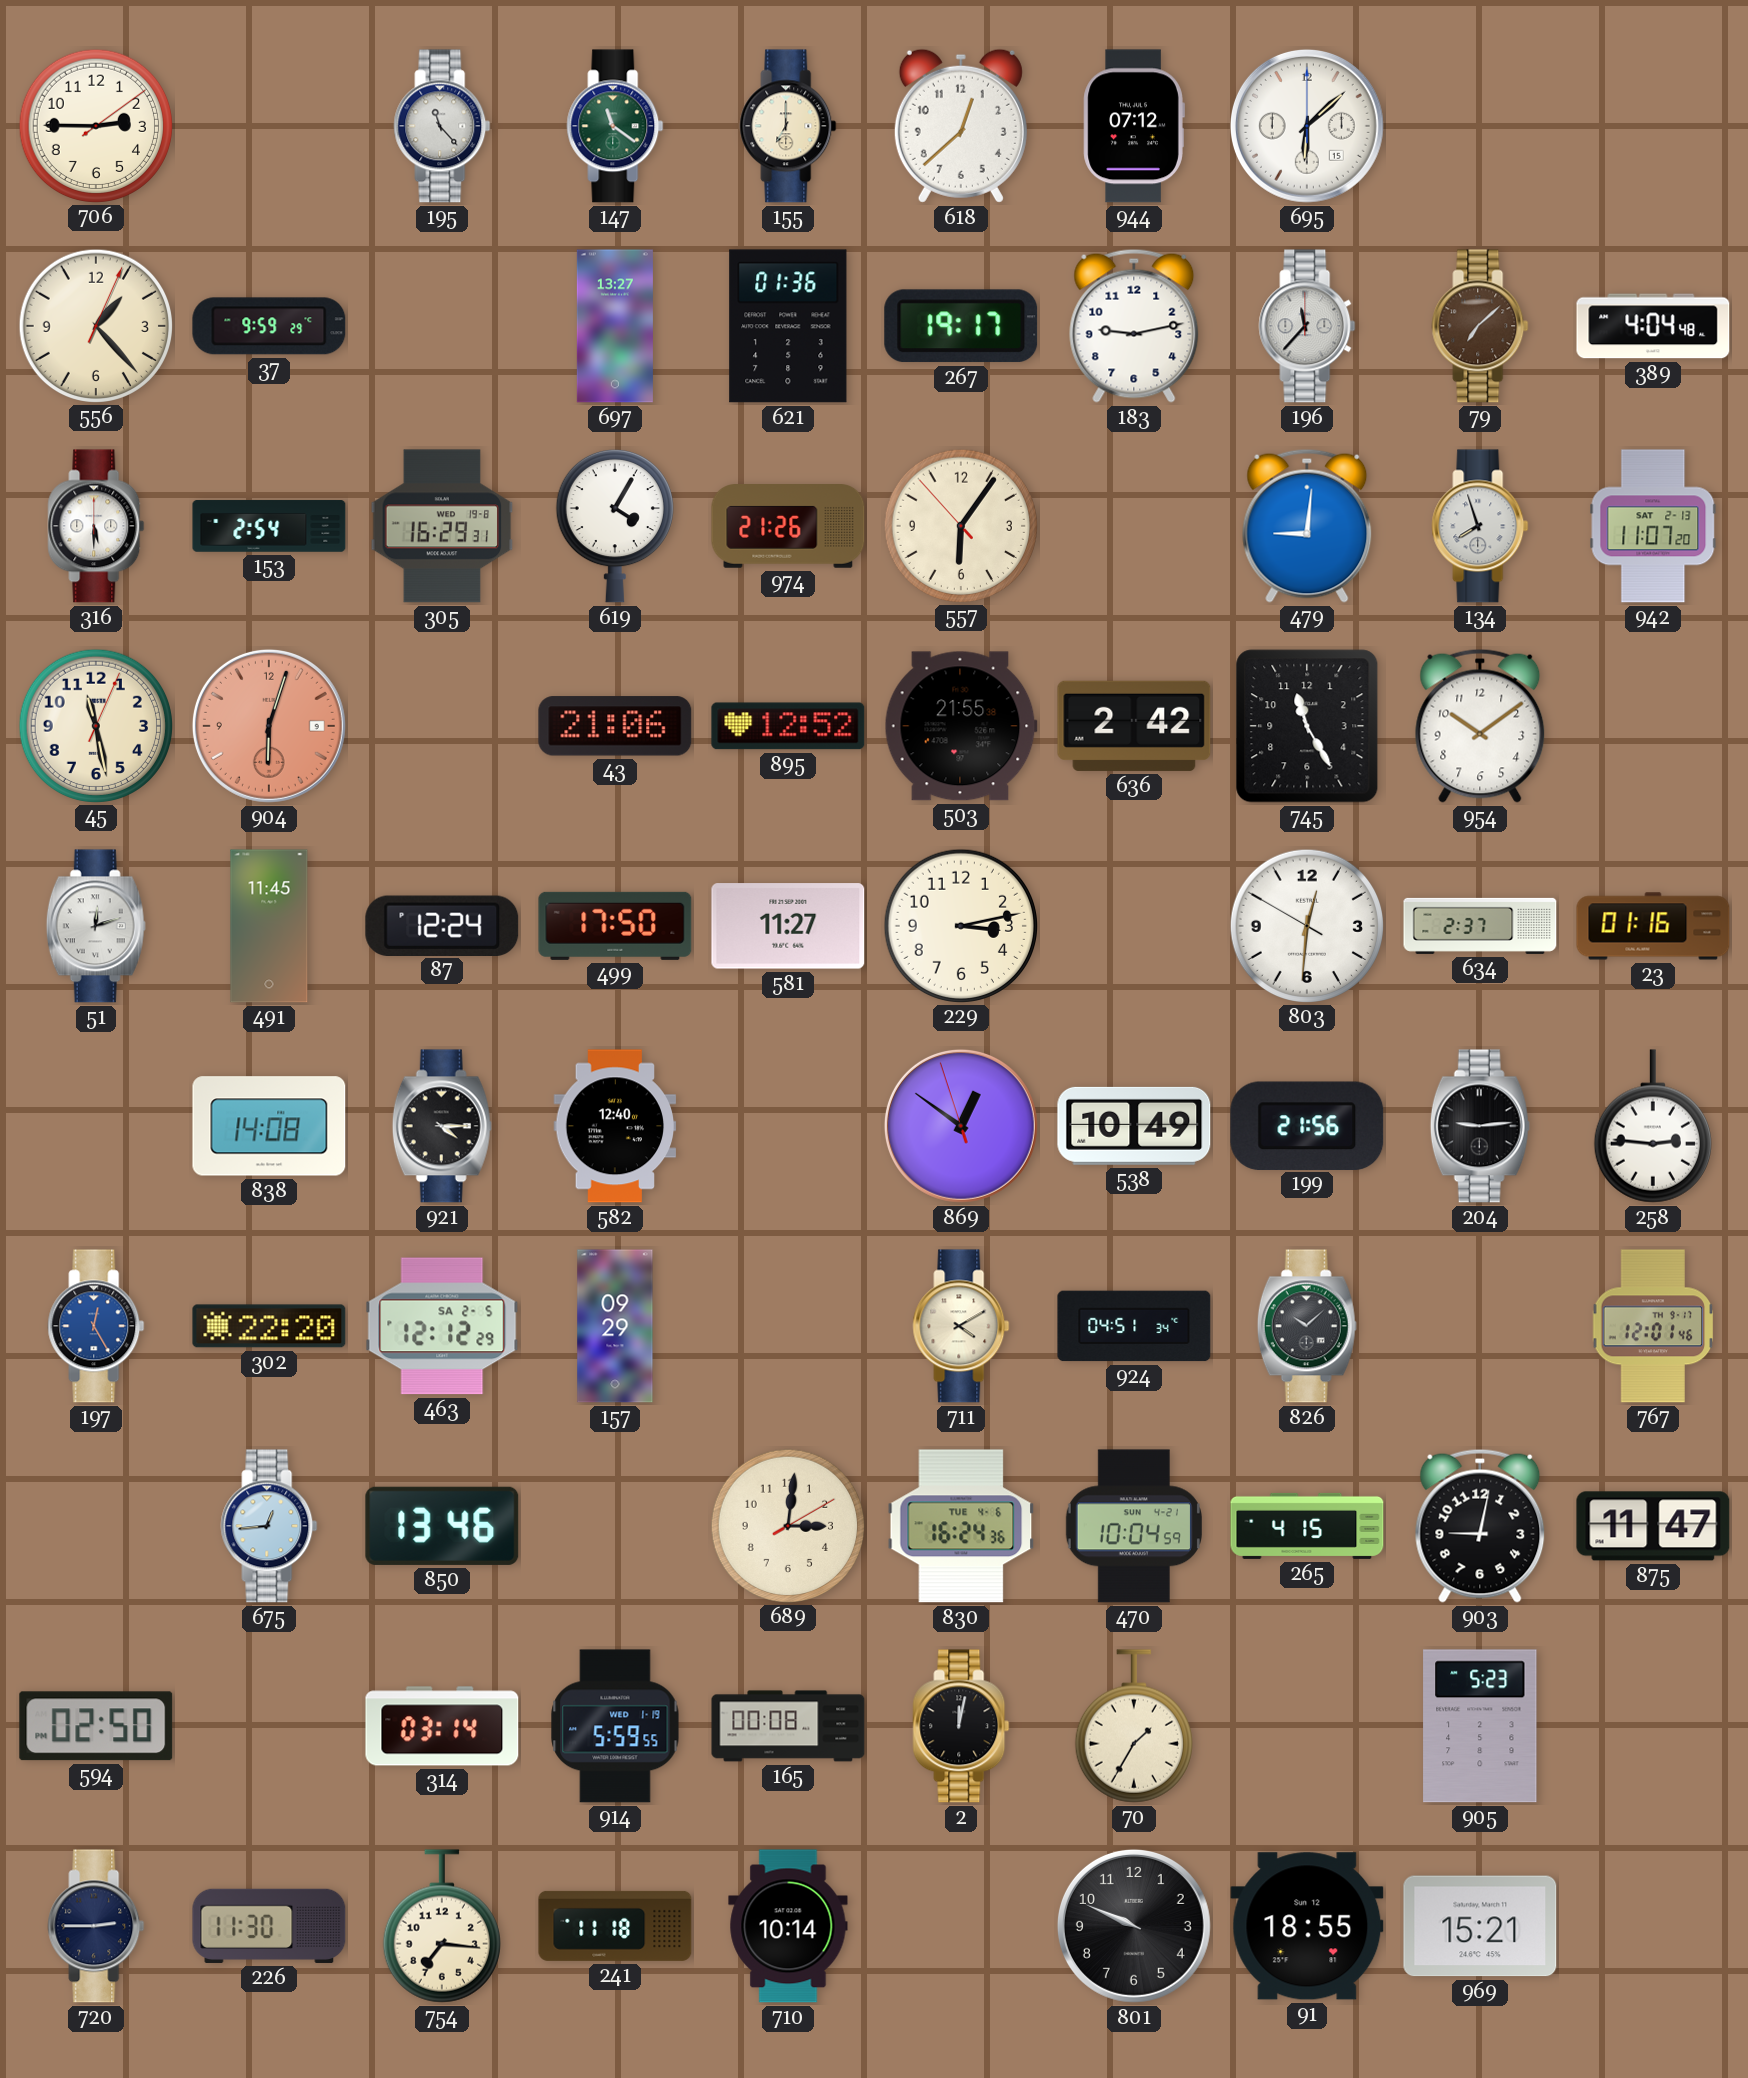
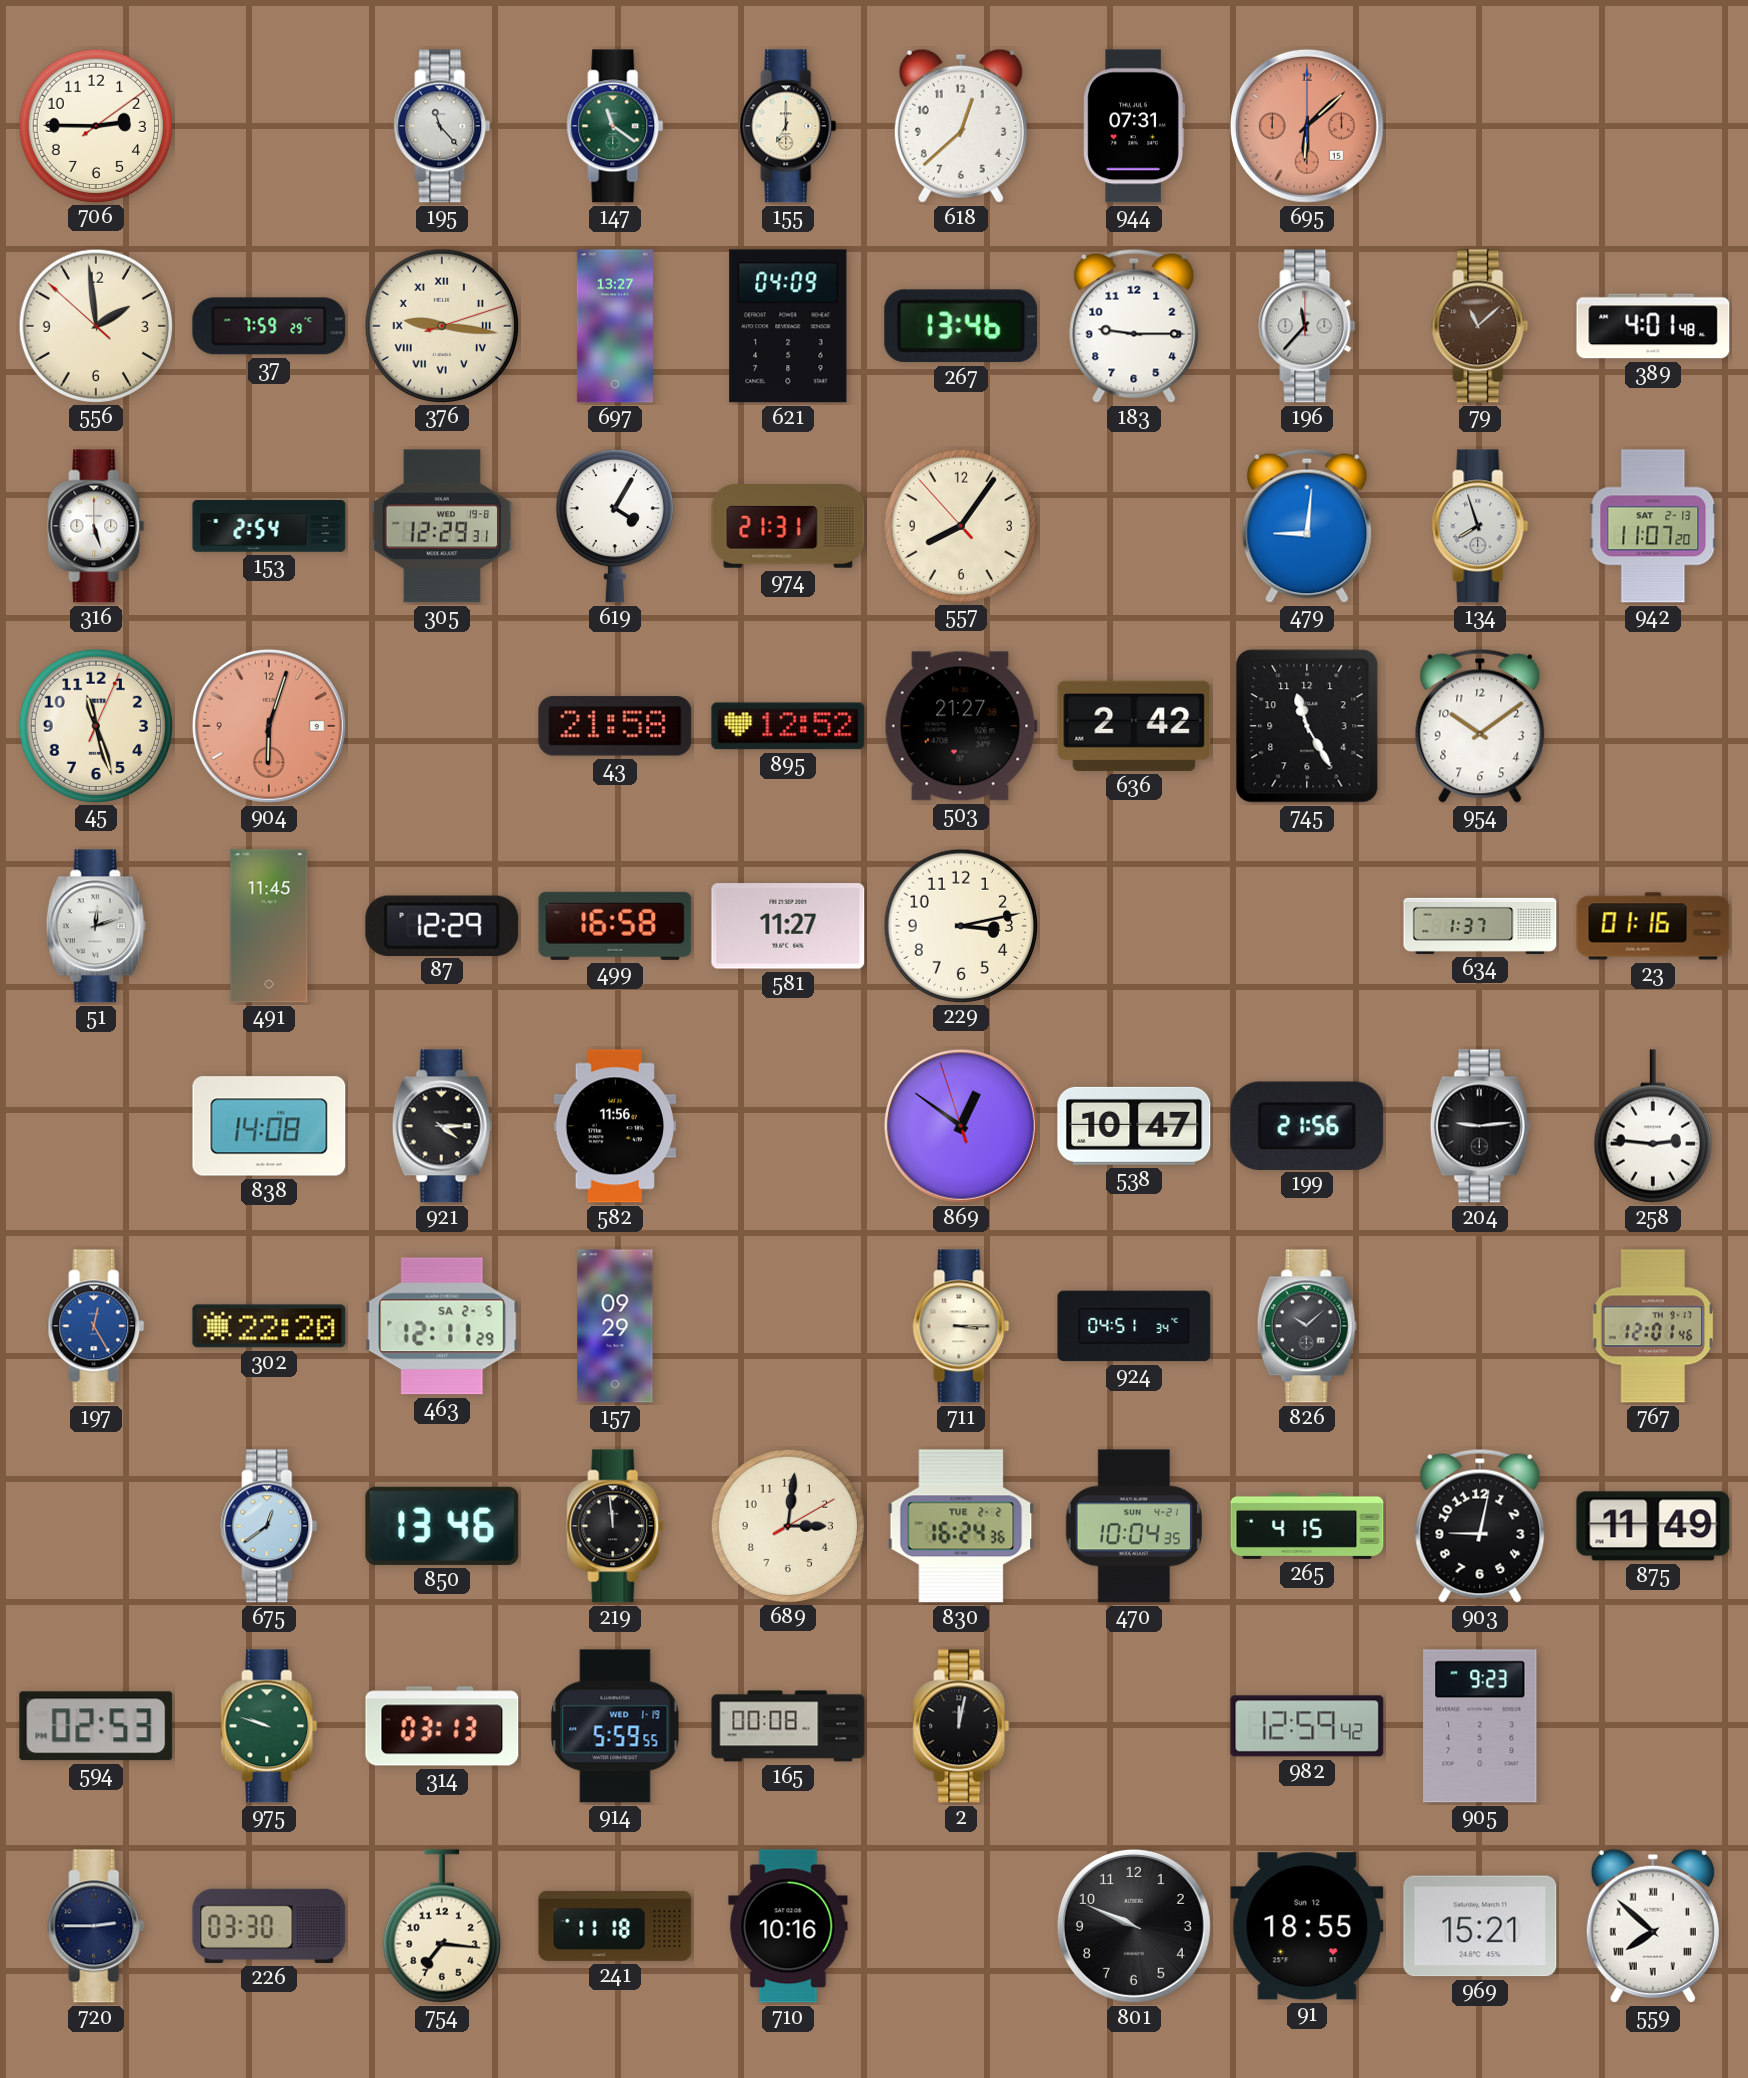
944: 07:12 -> 07:31 (1134, 126)
695 dial: white -> salmon (1307, 126)
556: 1:23 -> 1:58 (95, 325)
37: 9:59 -> 7:59 (269, 326)
376: none -> 9:16 (441, 325)
621: 01:36 -> 04:09 (788, 326)
267: 19:17 -> 13:46 (961, 326)
183: 9:13 -> 9:15 (1134, 326)
79: 7:08 -> 11:08 (1480, 326)
389: 4:04 -> 4:01 (1653, 326)
316: 5:30 -> 5:27 (96, 526)
305: 16:29 -> 12:29 (442, 526)
974: 21:26 -> 21:31 (788, 527)
557: 6:05 -> 8:05 (960, 525)
45: 11:28 -> 11:27 (95, 725)
43: 21:06 -> 21:58 (615, 726)
503: 21:55 -> 21:27 (961, 726)
87: 12:24 -> 12:29 (442, 925)
499: 17:50 -> 16:58 (615, 926)
803: 12:30 -> none (1306, 925)
634: 2:37 -> 1:37 (1480, 926)
582: 12:40 -> 11:56 (615, 1126)
538: 10:49 -> 10:47 (1134, 1126)
463: 12:12 -> 12:11 (442, 1326)
711: 4:10 -> 3:15 (961, 1326)
675: 12:44 -> 12:39 (269, 1526)
219: none -> 11:59 (615, 1526)
830 date: TUE 4-6 -> TUE 2-2 (961, 1526)
470: 10:04:59 -> 10:04:35 (1134, 1526)
875: 11:47 -> 11:49 (1653, 1526)
594: 02:50 -> 02:53 (96, 1726)
975: none -> 9:48 (269, 1726)
314: 03:14 -> 03:13 (442, 1726)
70: 1:35 -> none (1134, 1726)
982: none -> 12:59 (1307, 1726)
905: 5:23 -> 9:23 (1480, 1726)
226: 11:30 -> 03:30 (269, 1926)
710: 10:14 -> 10:16 (788, 1926)
559: none -> 7:52 (1653, 1926)
